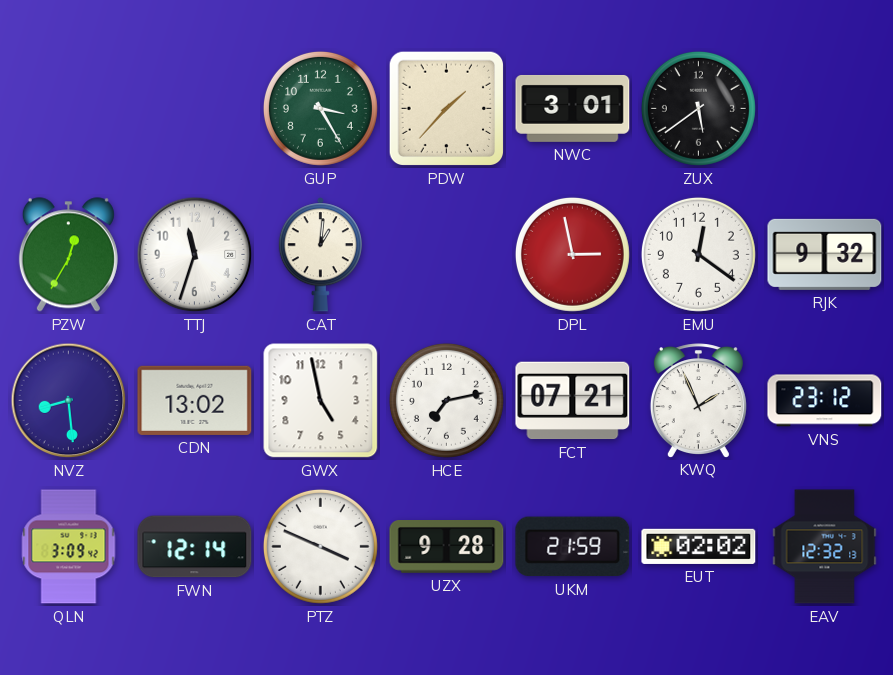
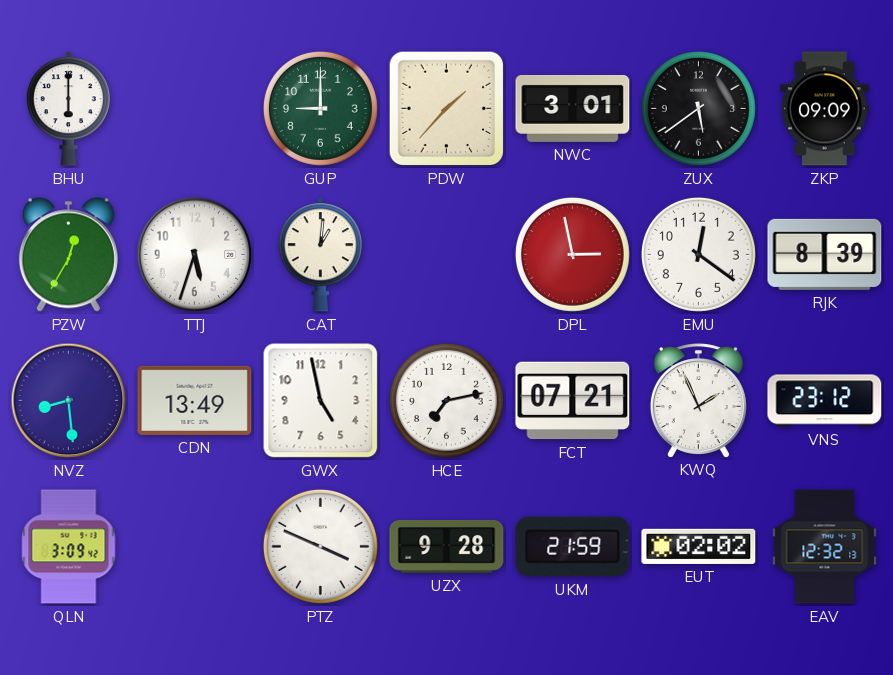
BHU: none -> 6:00 (68, 109)
GUP: 3:25 -> 9:00 (320, 108)
ZKP: none -> 09:09 (824, 109)
TTJ: 11:33 -> 5:33 (195, 255)
RJK: 9:32 -> 8:39 (825, 254)
CDN: 13:02 -> 13:49 (195, 400)
FWN: 12:14 -> none (195, 547)
